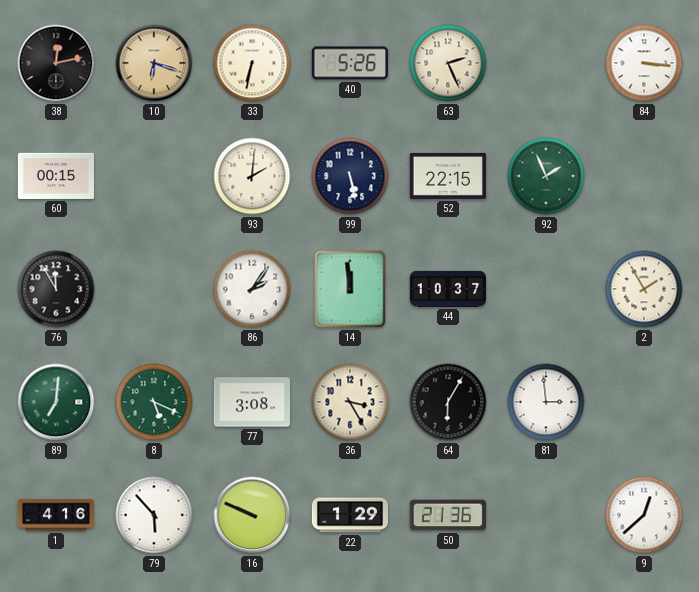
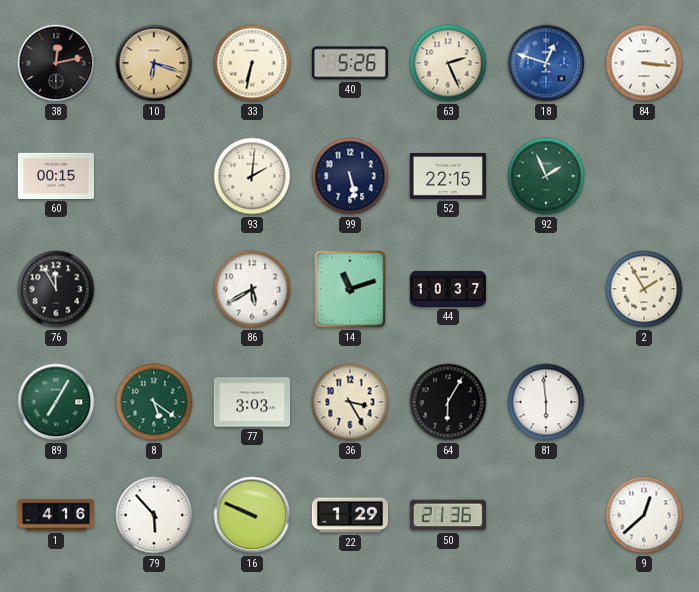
18: none -> 12:48 (546, 63)
86: 2:06 -> 5:40 (252, 289)
14: 11:59 -> 11:12 (350, 289)
89: 7:01 -> 7:05 (56, 402)
8: 5:19 -> 5:21 (154, 402)
77: 3:08 -> 3:03 (251, 402)
81: 2:59 -> 5:59 (546, 402)
